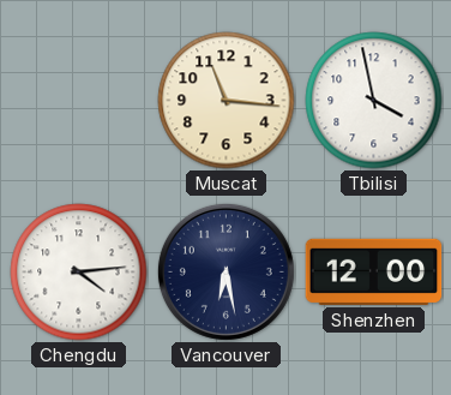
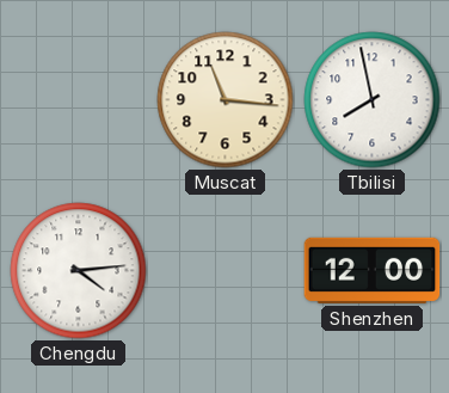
Tbilisi: 3:58 -> 7:58 (373, 100)
Vancouver: 6:28 -> none (225, 271)
